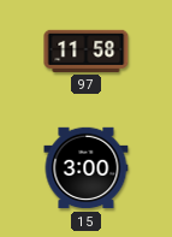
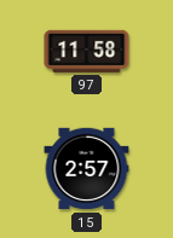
15: 3:00 -> 2:57 (87, 169)
